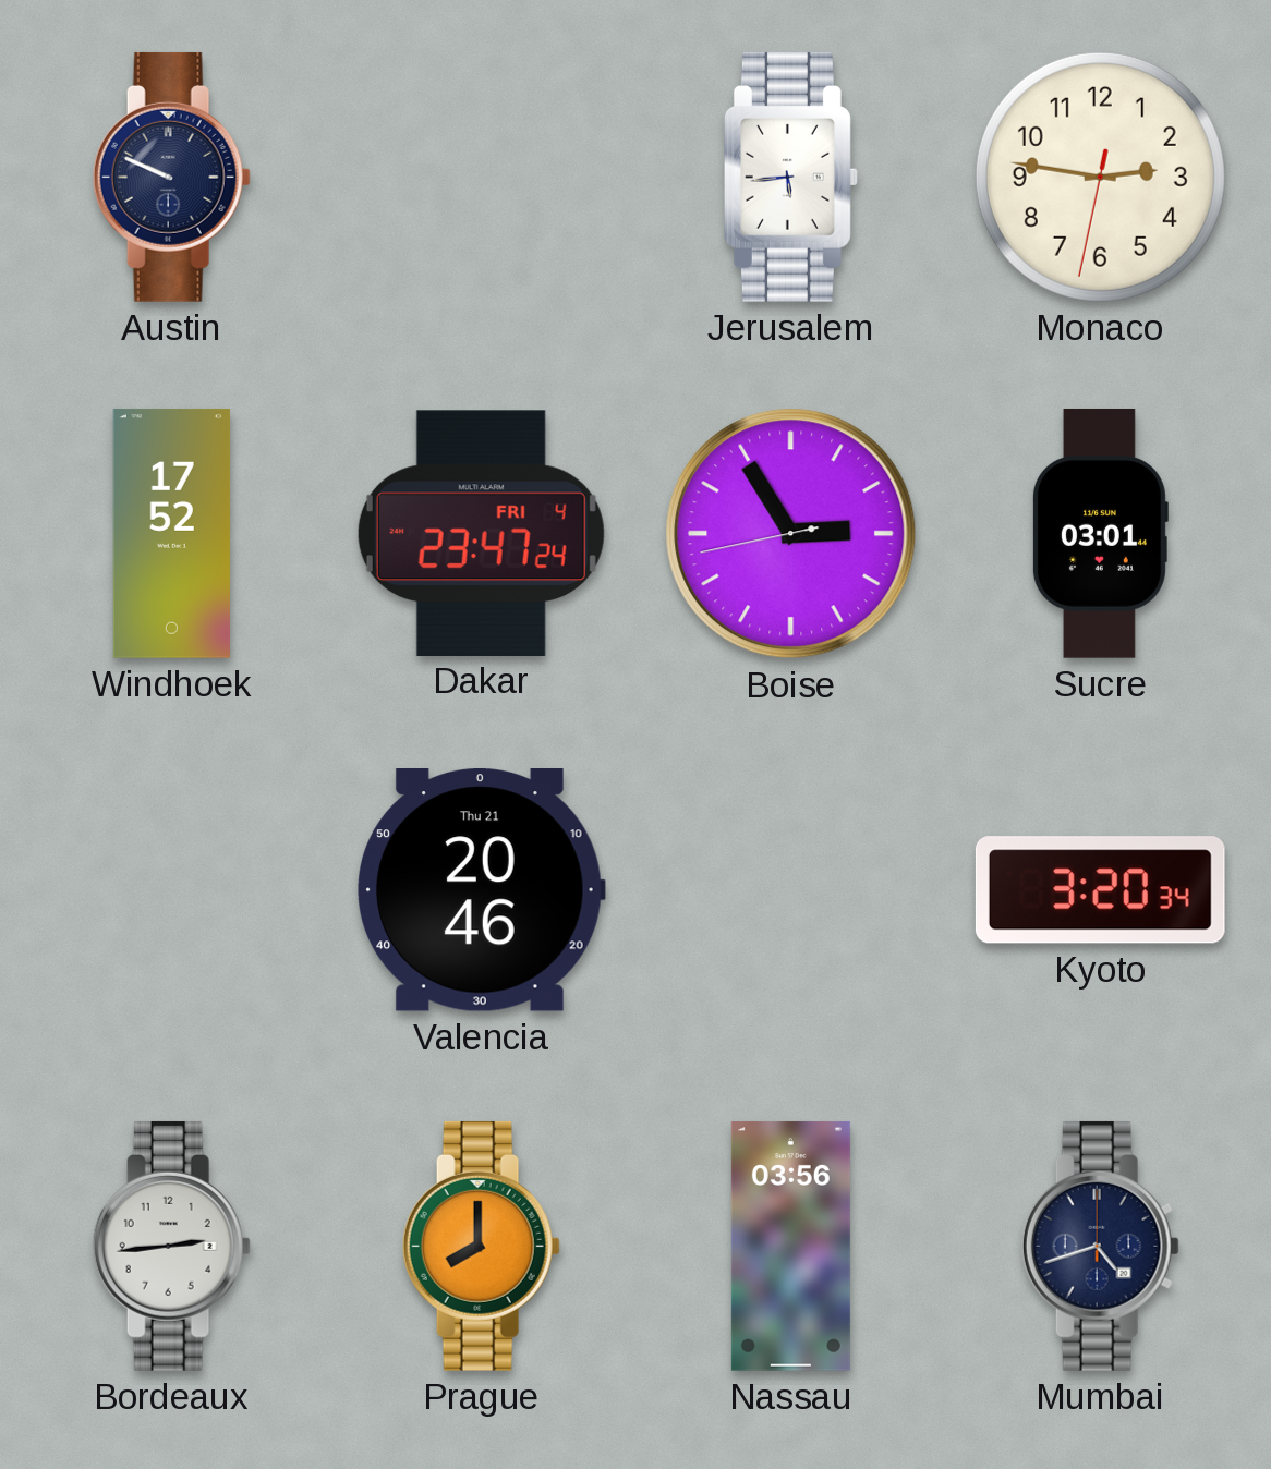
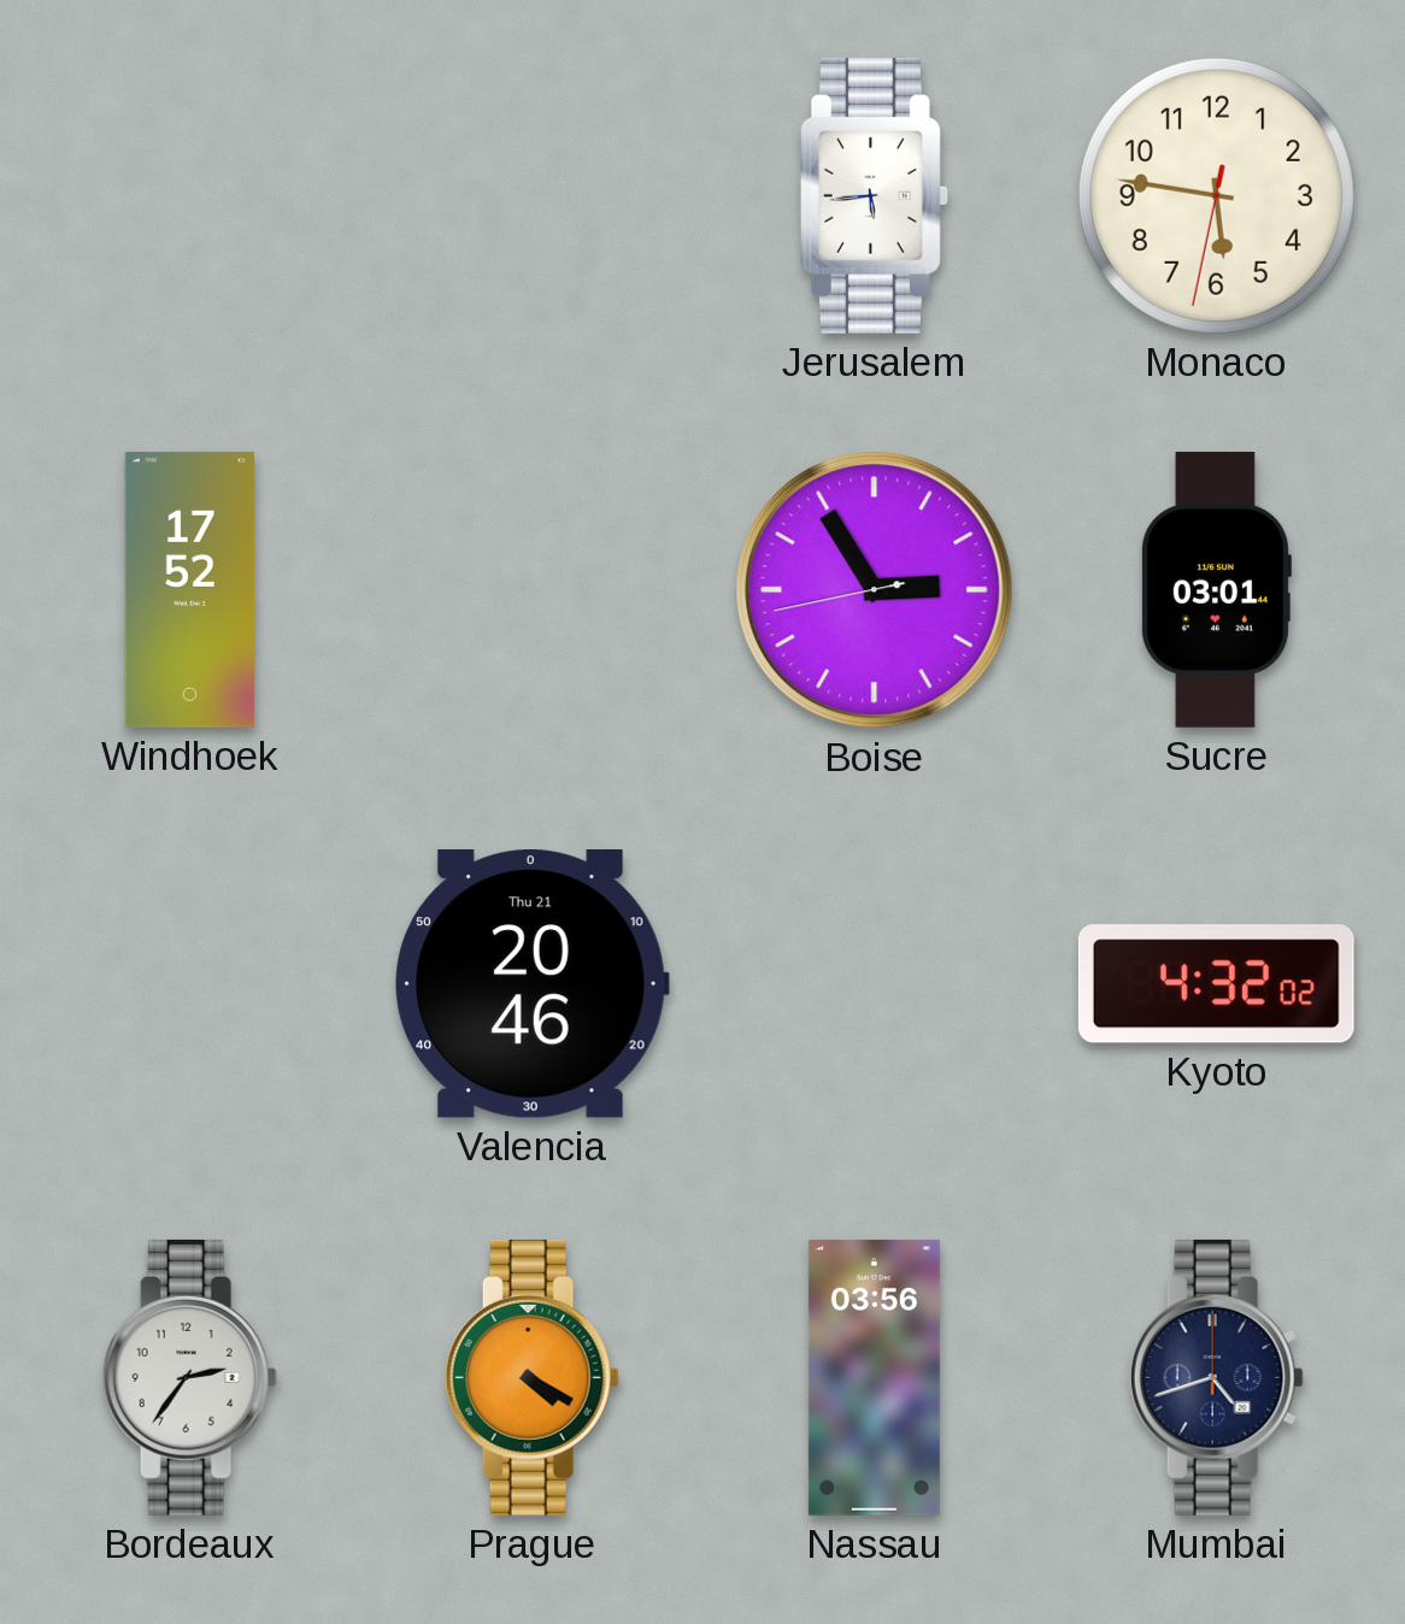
Austin: 9:49 -> none (171, 177)
Monaco: 2:46 -> 5:46 (1216, 195)
Dakar: 23:47 -> none (481, 533)
Kyoto: 3:20 -> 4:32 (1216, 984)
Bordeaux: 2:44 -> 2:36 (189, 1377)
Prague: 8:00 -> 4:20 (531, 1377)
